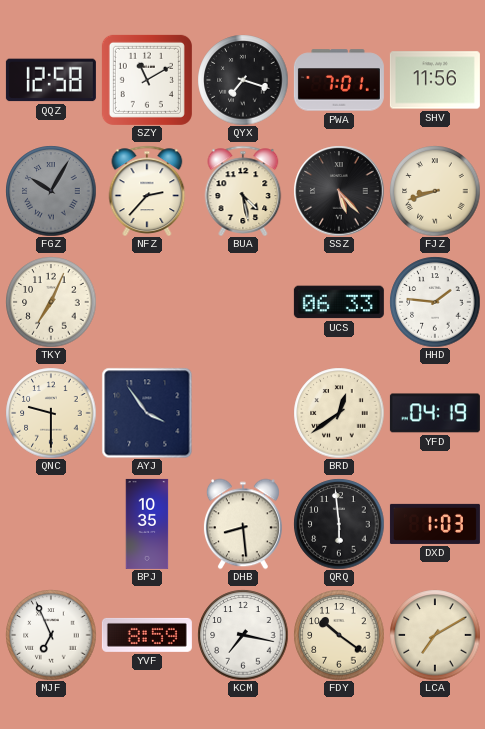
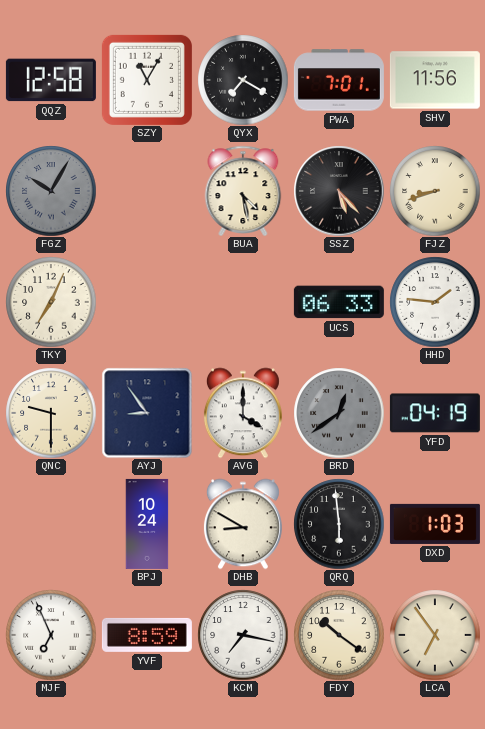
SZY: 11:10 -> 11:05 (147, 80)
QYX: 7:18 -> 7:20 (243, 80)
NFZ: 2:37 -> none (147, 191)
AYJ: 3:54 -> 8:54 (147, 413)
AVG: none -> 4:00 (243, 413)
BRD dial: cream -> grey (339, 413)
BPJ: 10:35 -> 10:24 (147, 524)
DHB: 8:29 -> 8:50 (243, 524)
LCA: 7:10 -> 6:54 (435, 635)
